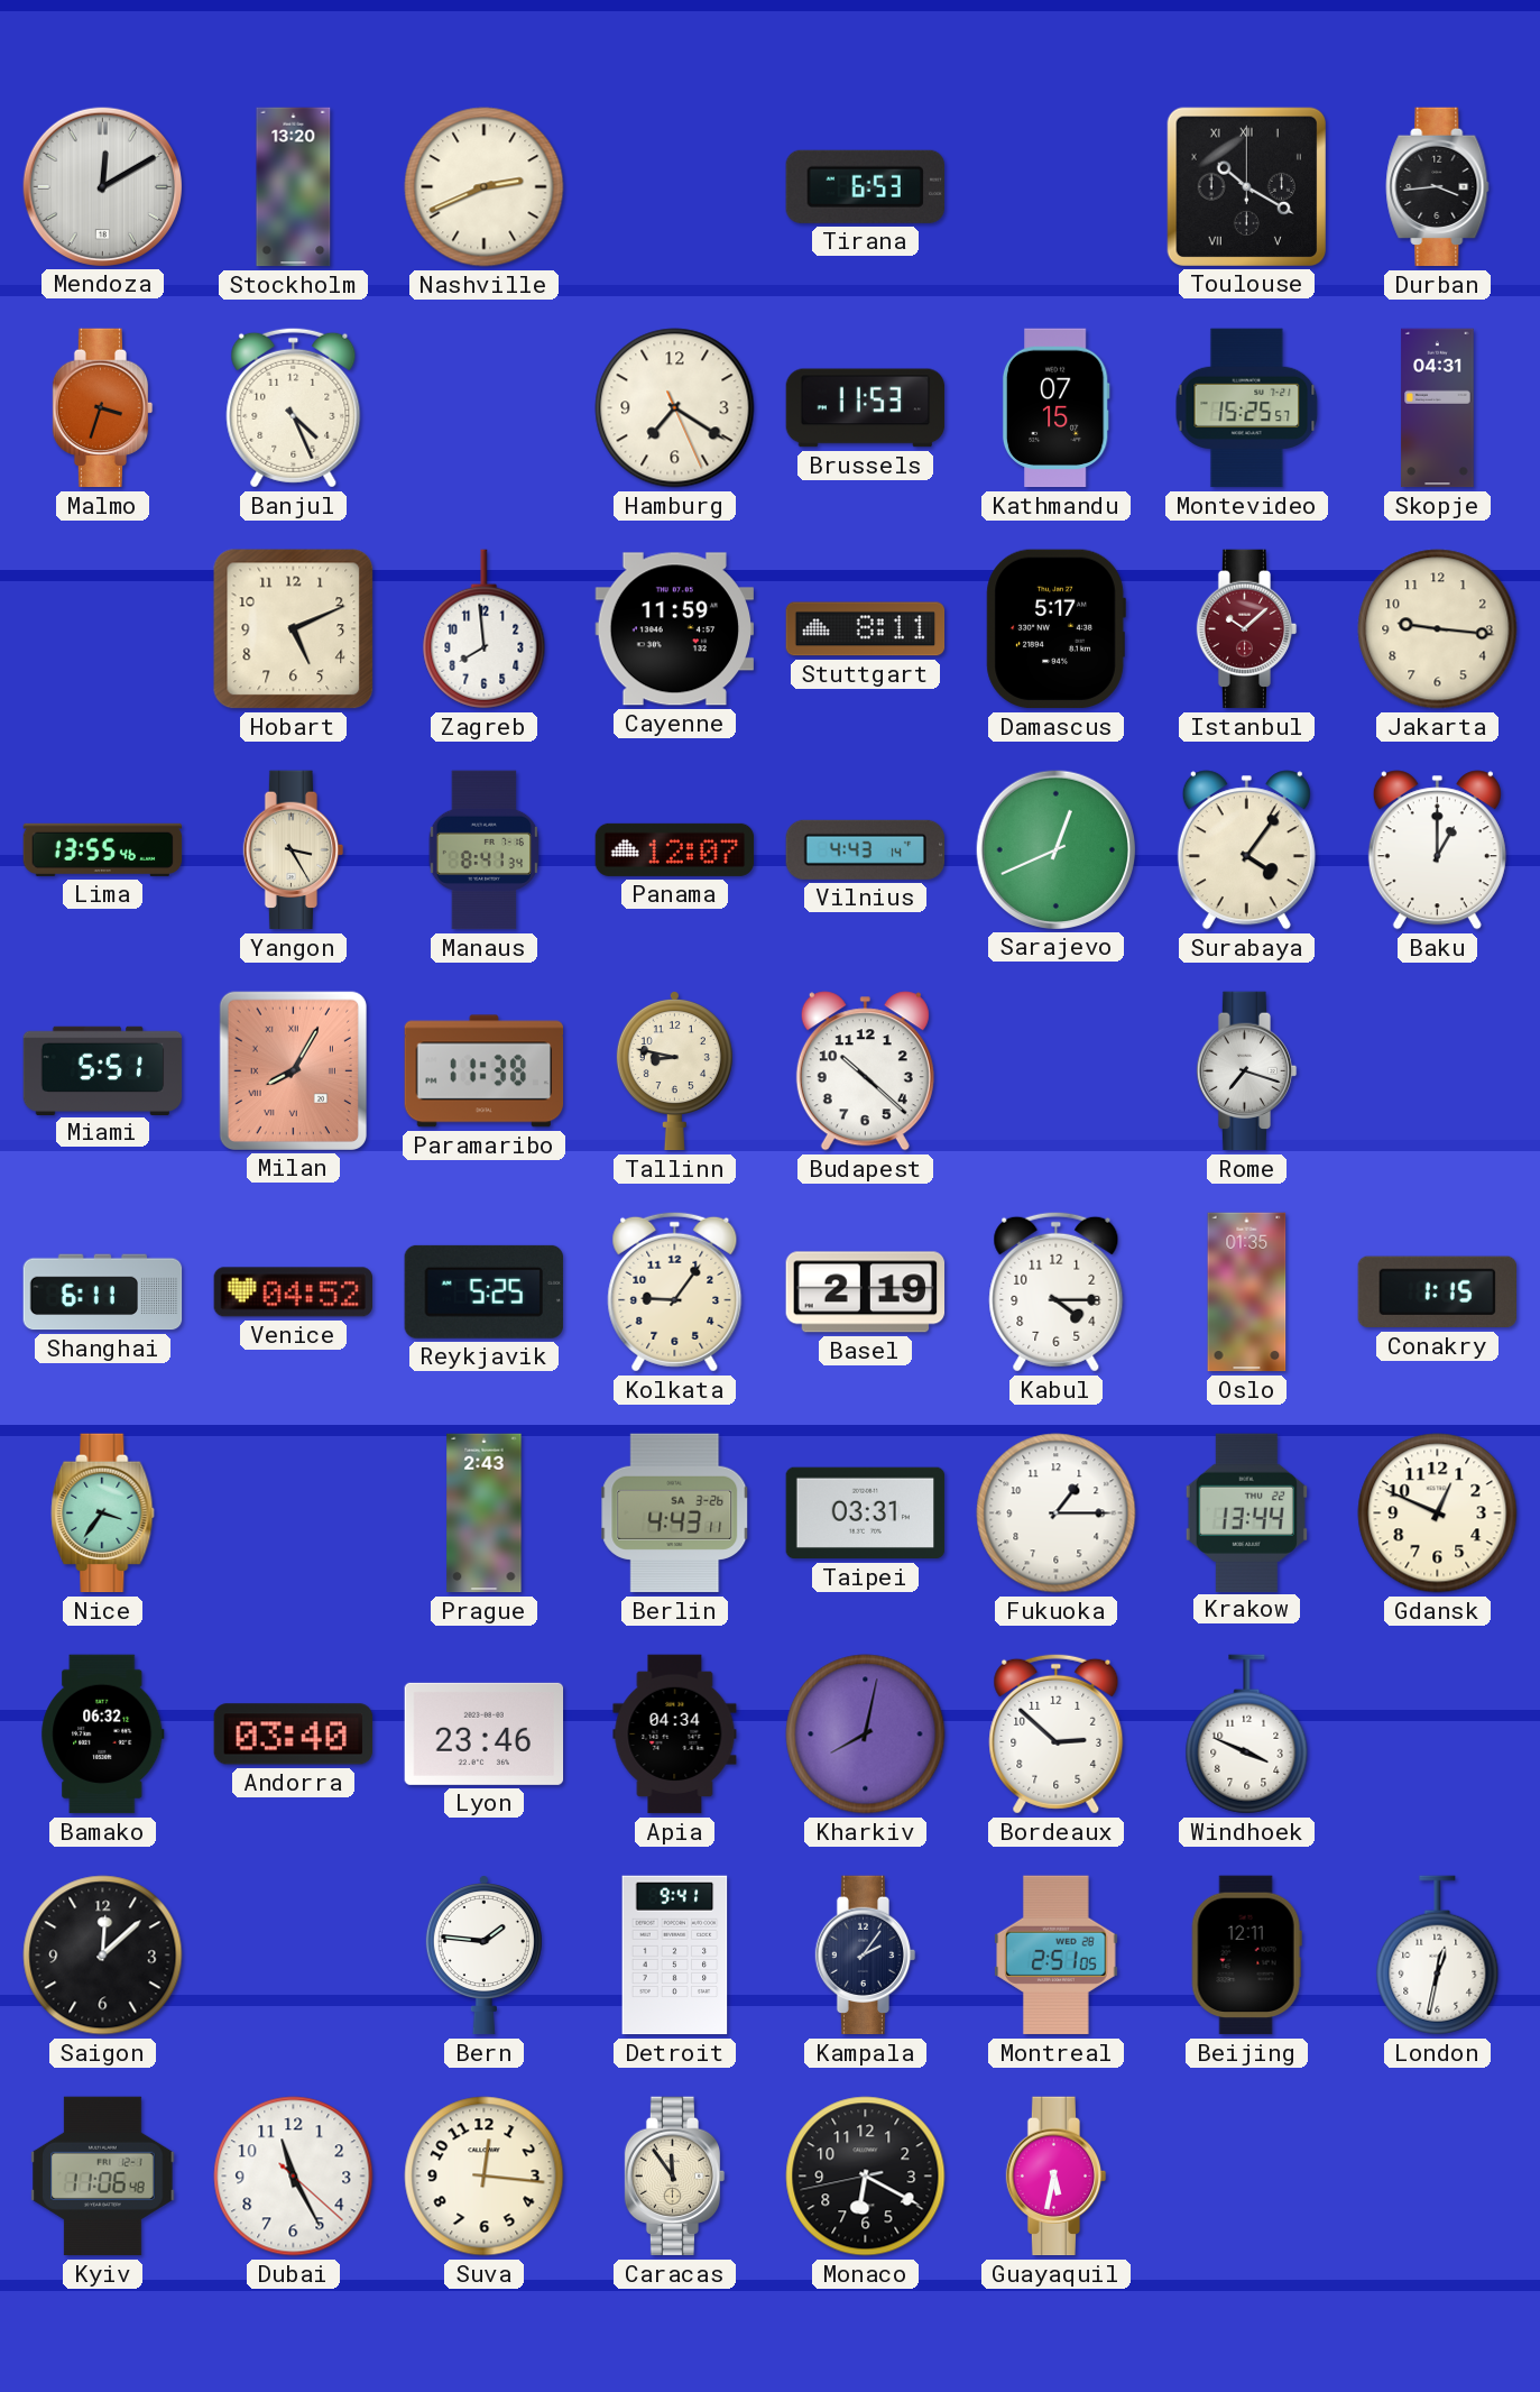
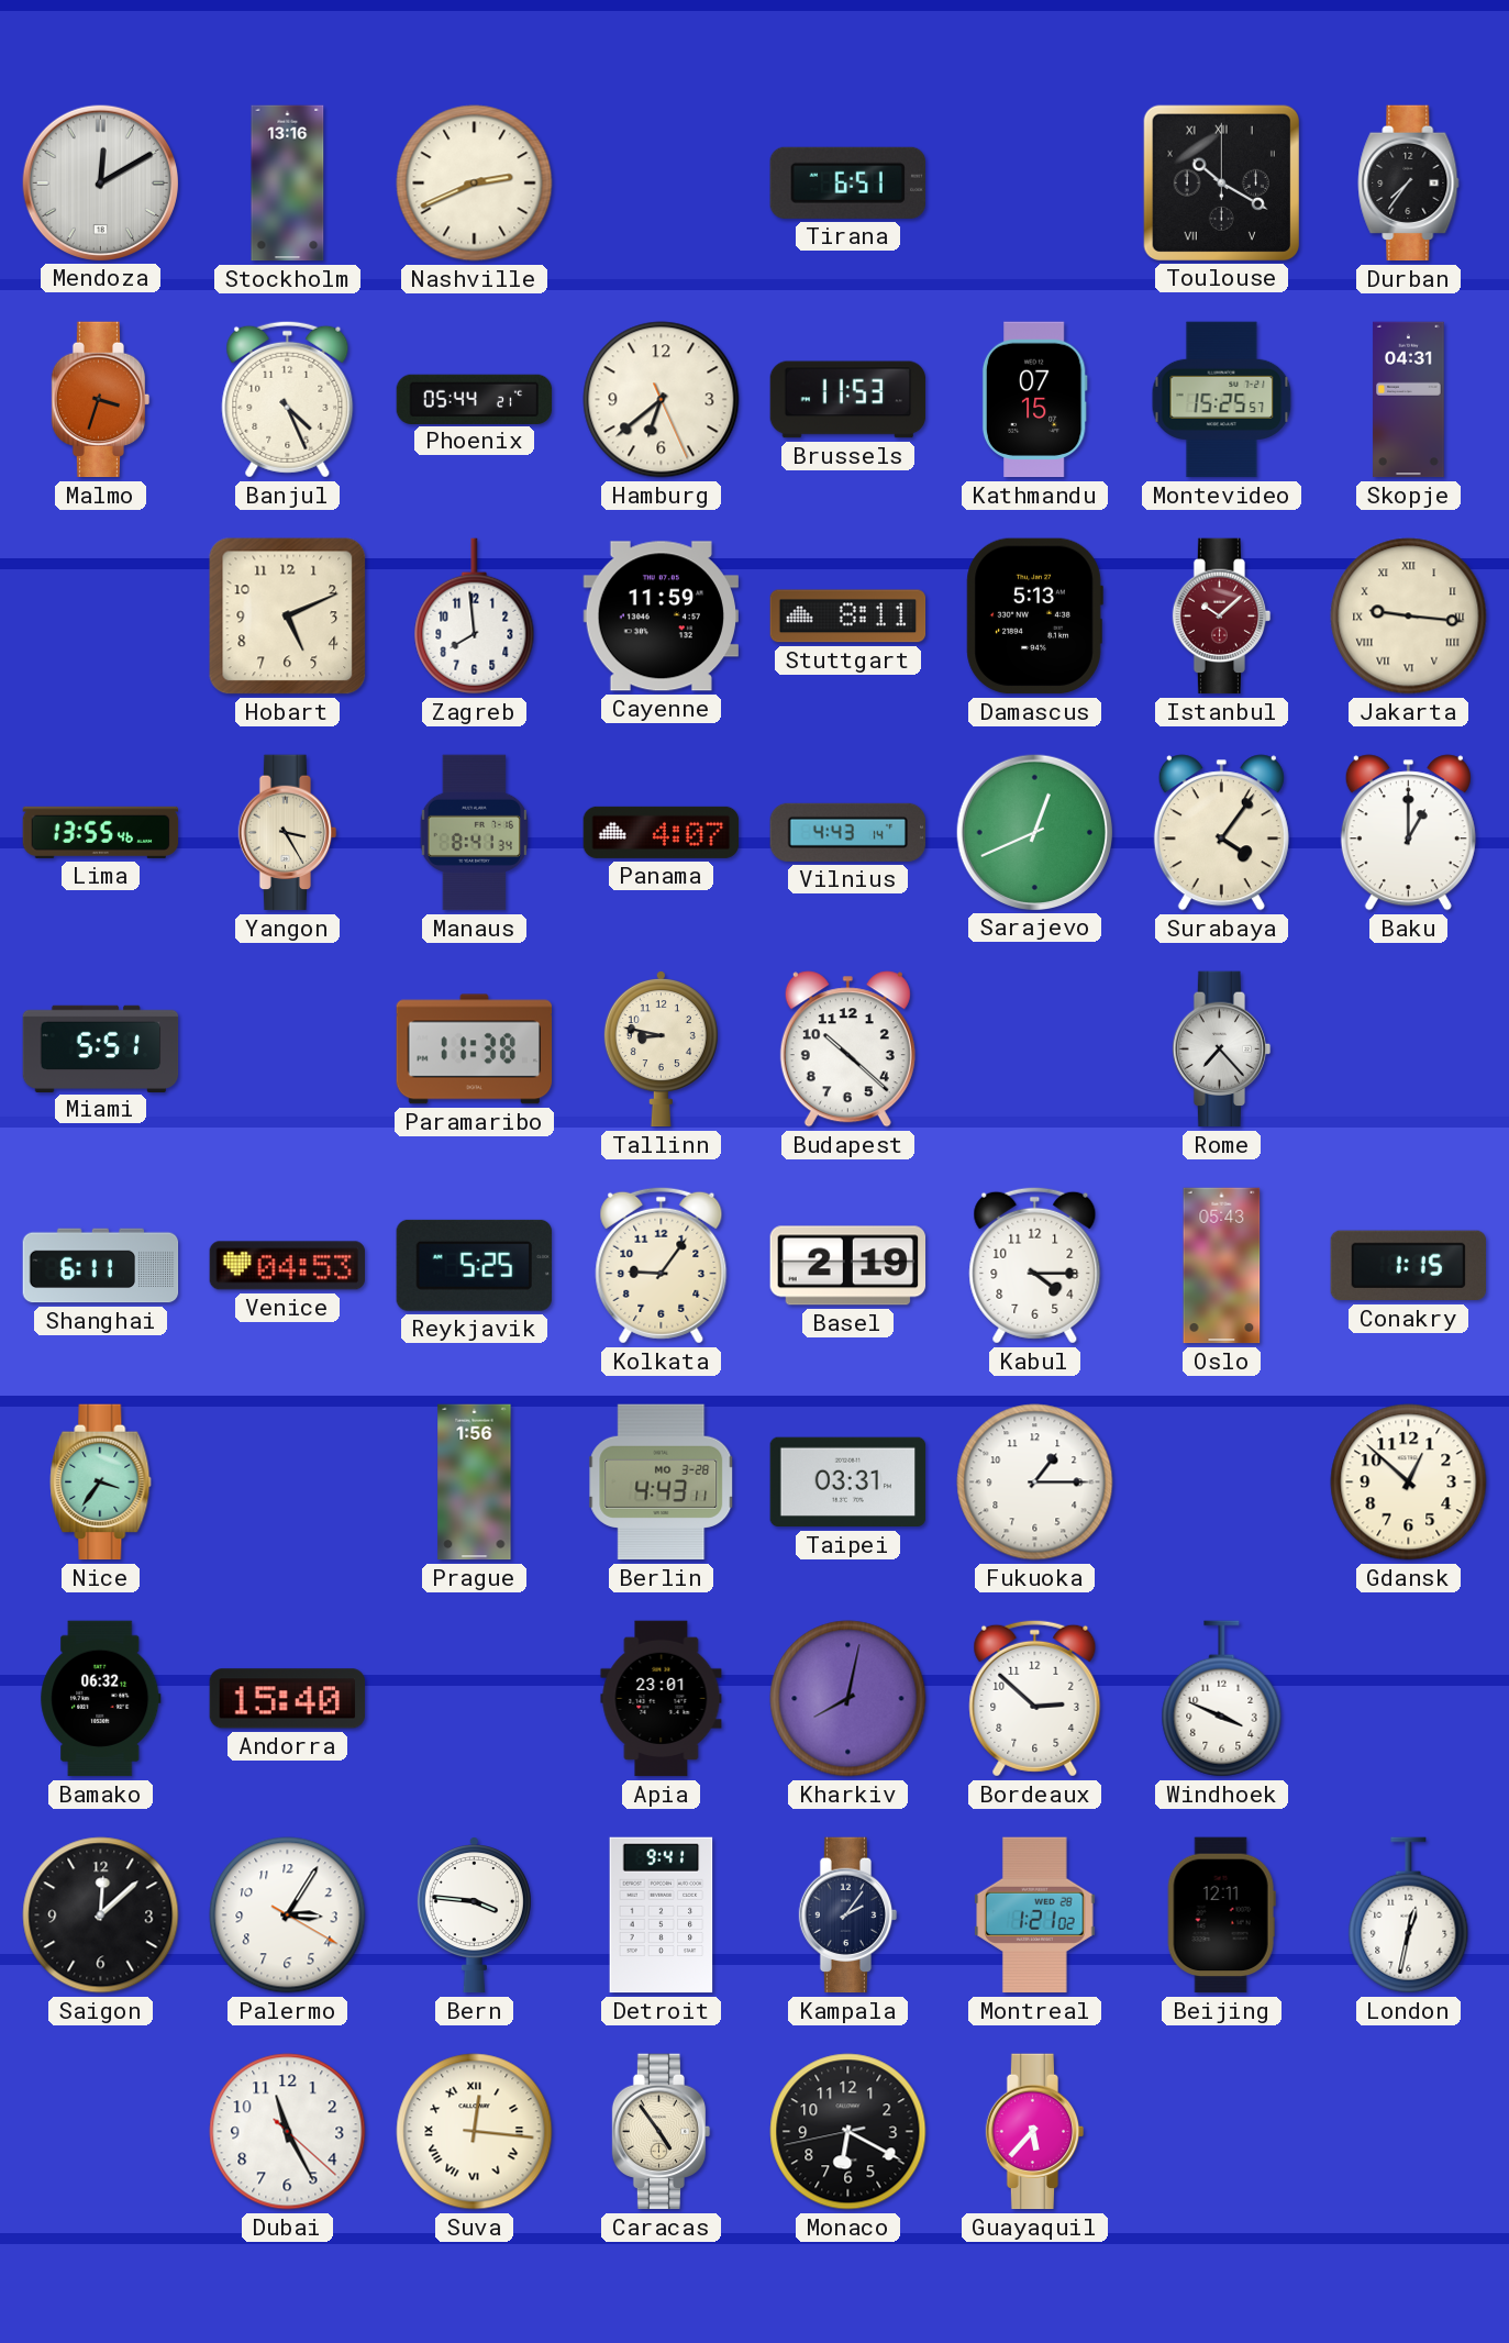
Stockholm: 13:20 -> 13:16 (288, 184)
Tirana: 6:53 -> 6:51 (847, 182)
Durban: 3:44 -> 7:36 (1409, 184)
Phoenix: none -> 05:44 (475, 399)
Hamburg: 7:20 -> 6:38 (662, 400)
Damascus: 5:17 -> 5:13 (1034, 617)
Jakarta numerals: Arabic -> Roman (1409, 617)
Panama: 12:07 -> 4:07 (662, 832)
Milan: 8:05 -> none (293, 1070)
Rome: 7:18 -> 7:23 (1222, 1050)
Venice: 04:52 -> 04:53 (287, 1266)
Oslo: 01:35 -> 05:43 (1222, 1266)
Prague: 2:43 -> 1:56 (475, 1483)
Berlin date: SA 3-26 -> MO 3-28 (662, 1483)
Krakow: 13:44 -> none (1246, 1512)
Gdansk: 12:49 -> 12:52 (1409, 1483)
Andorra: 03:40 -> 15:40 (288, 1699)
Lyon: 23:46 -> none (485, 1733)
Apia: 04:34 -> 23:01 (662, 1699)
Palermo: none -> 3:05 (288, 1916)
Bern: 1:46 -> 3:46 (474, 1916)
Montreal: 2:51 -> 1:21 (1035, 1916)
Kyiv: 11:06 -> none (103, 2177)
Suva numerals: Arabic -> Roman (475, 2132)
Caracas: 11:54 -> 4:54 (662, 2132)
Guayaquil: 5:32 -> 5:37 (1035, 2132)
